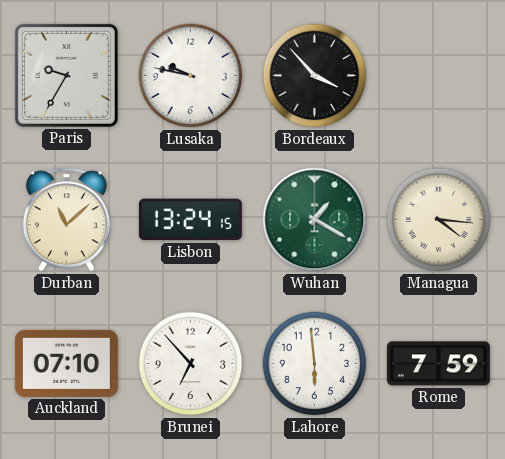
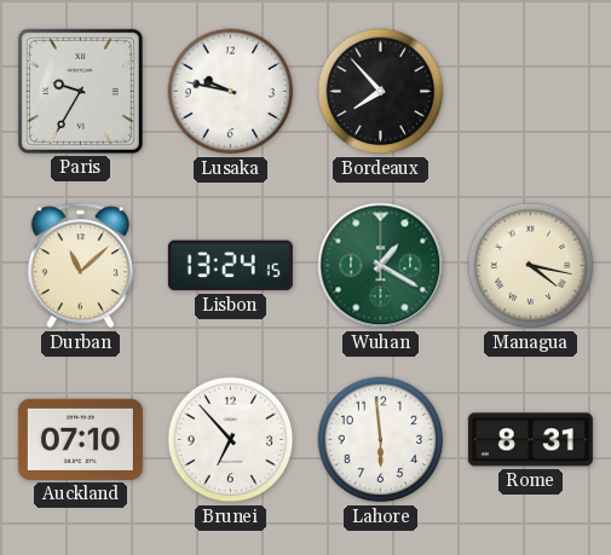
Bordeaux: 3:53 -> 7:53 (381, 92)
Managua: 4:16 -> 4:17 (531, 266)
Rome: 7:59 -> 8:31 (530, 440)
